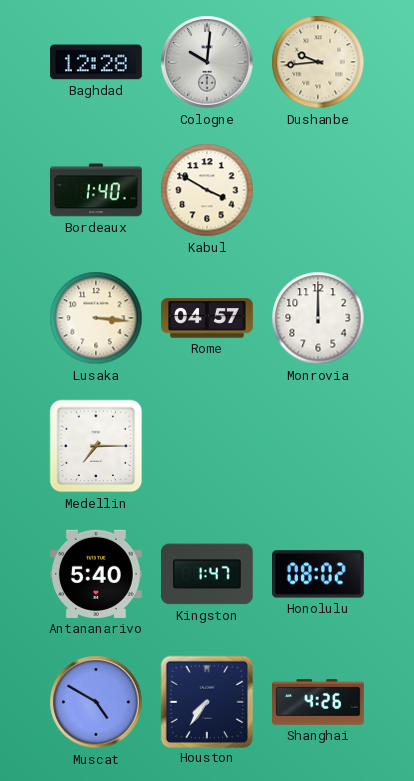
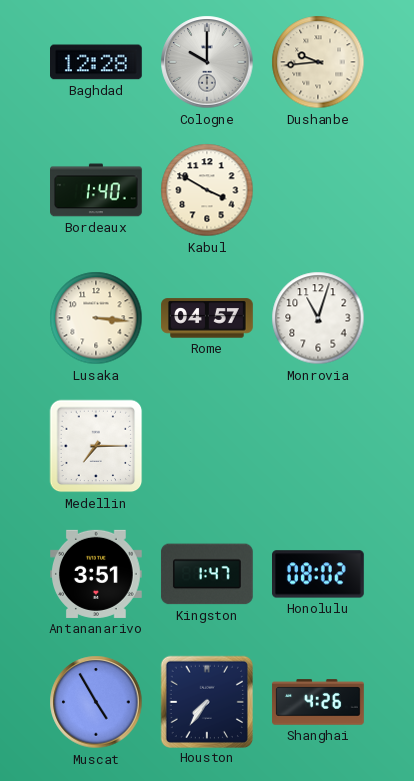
Cologne: 10:01 -> 10:00 (207, 62)
Monrovia: 12:00 -> 11:03 (318, 318)
Antananarivo: 5:40 -> 3:51 (97, 574)
Muscat: 4:50 -> 4:55 (96, 702)
